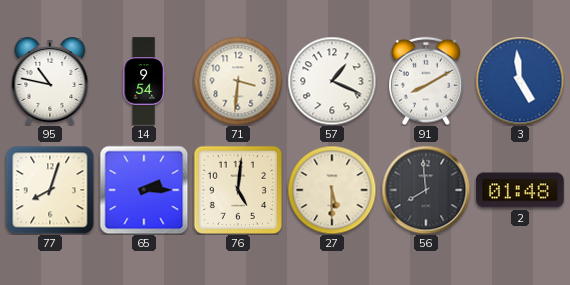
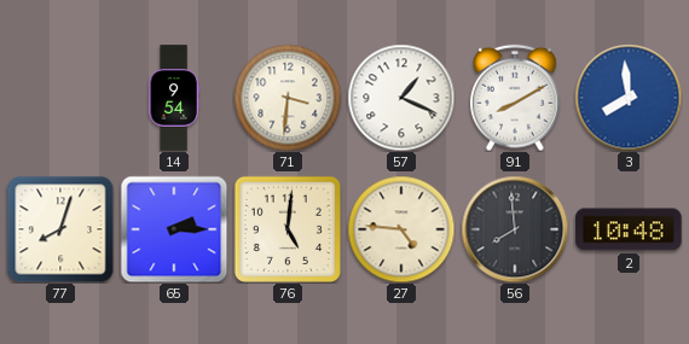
95: 10:47 -> none (50, 82)
3: 4:59 -> 7:59 (629, 98)
27: 5:30 -> 4:46 (401, 229)
2: 01:48 -> 10:48 (629, 229)
